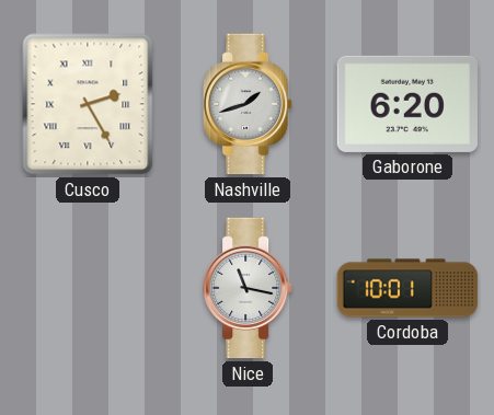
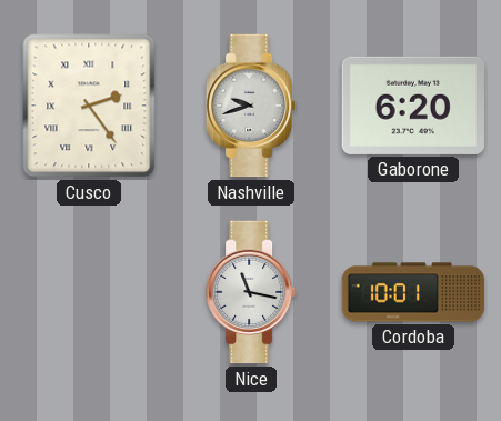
Cusco: 2:25 -> 2:24 (89, 106)
Nashville: 1:42 -> 9:42 (251, 106)
